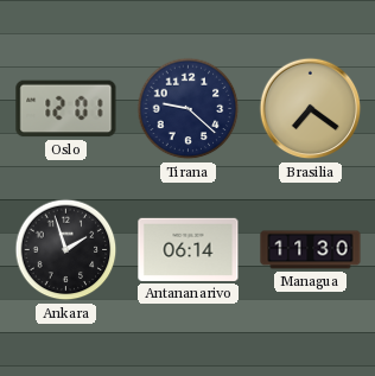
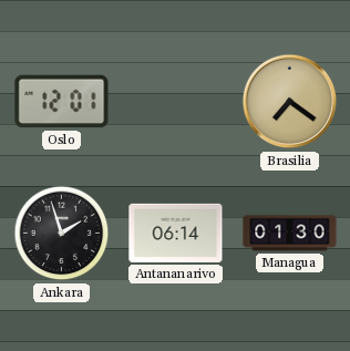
Tirana: 9:22 -> none (189, 109)
Managua: 11:30 -> 01:30 (290, 234)
